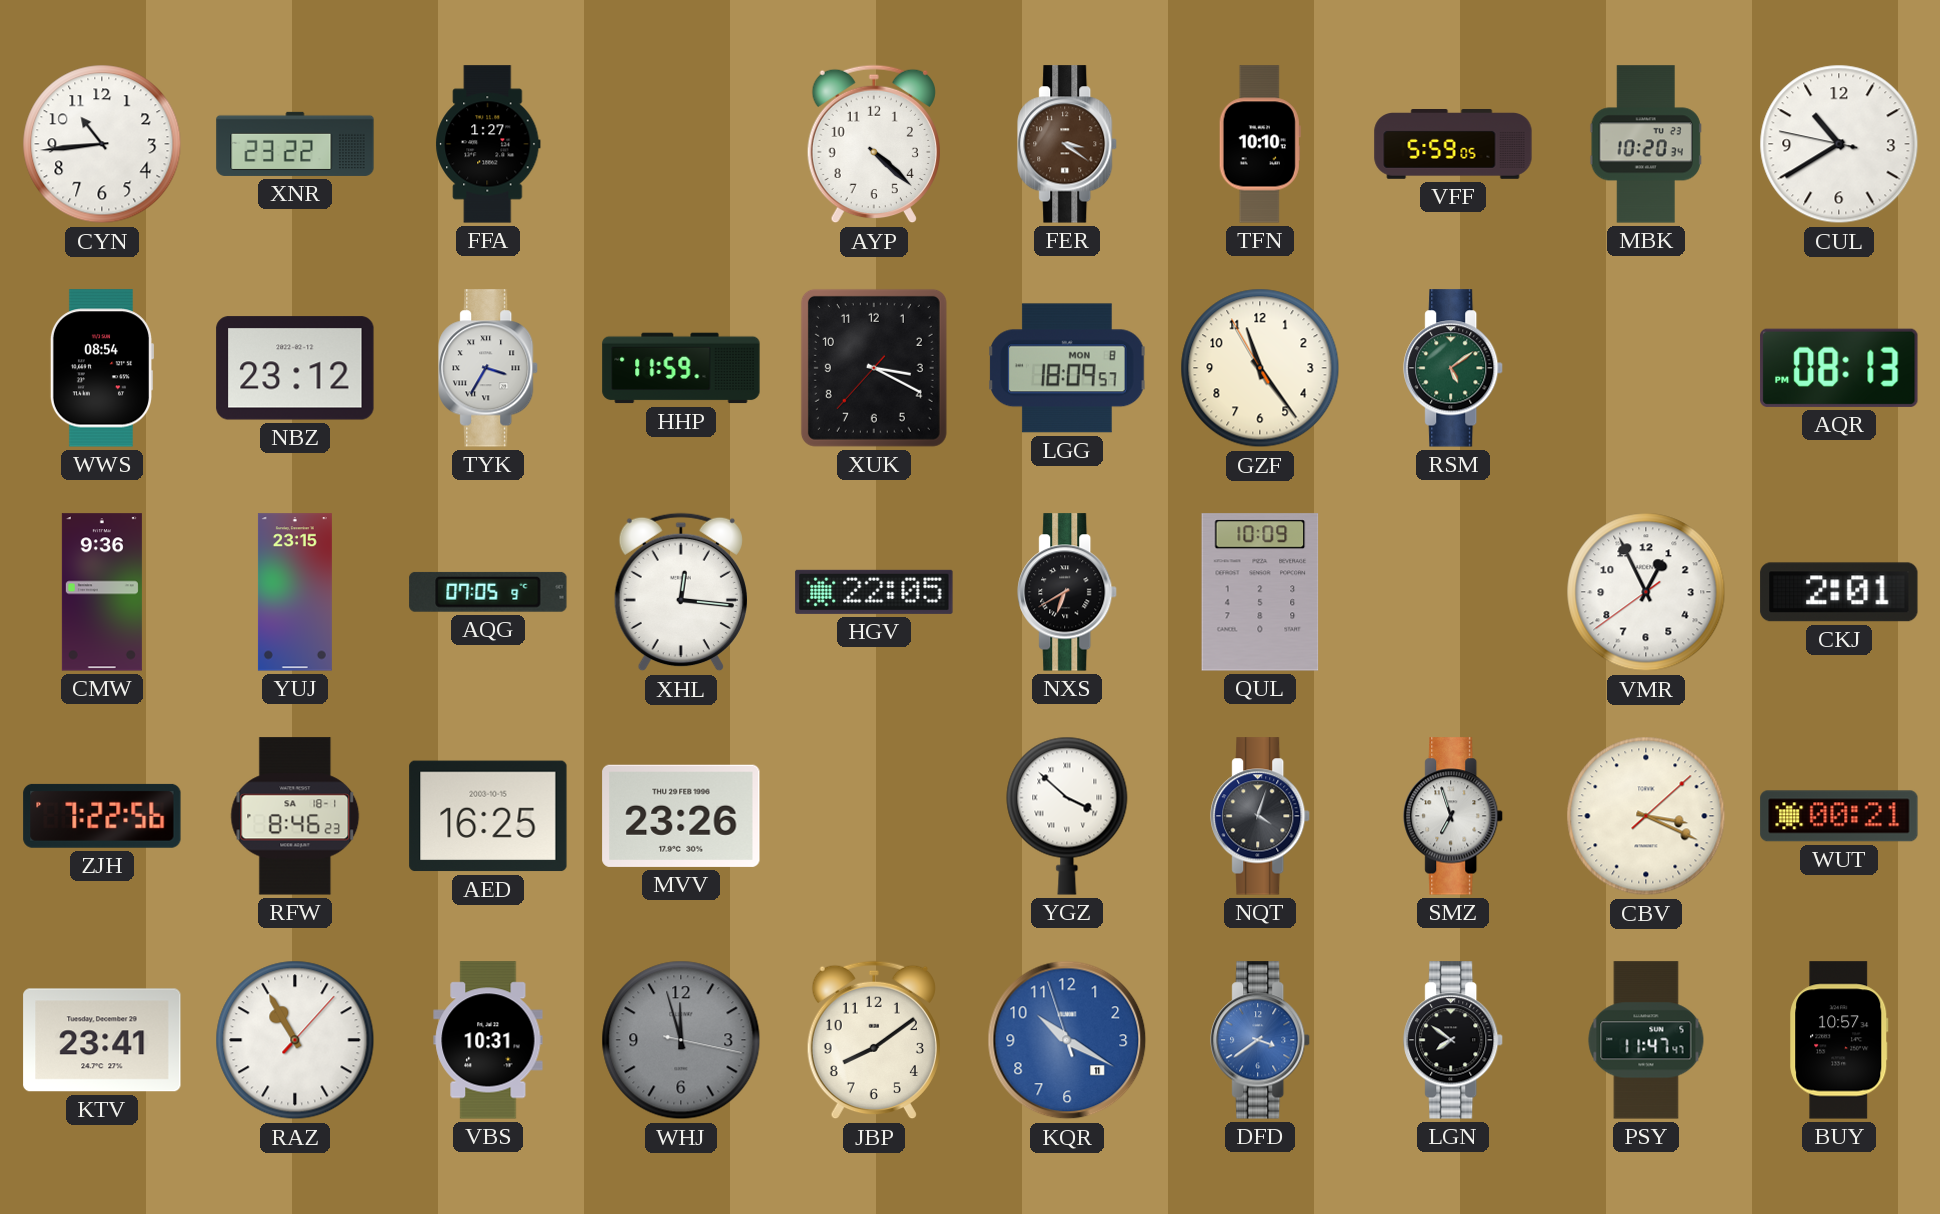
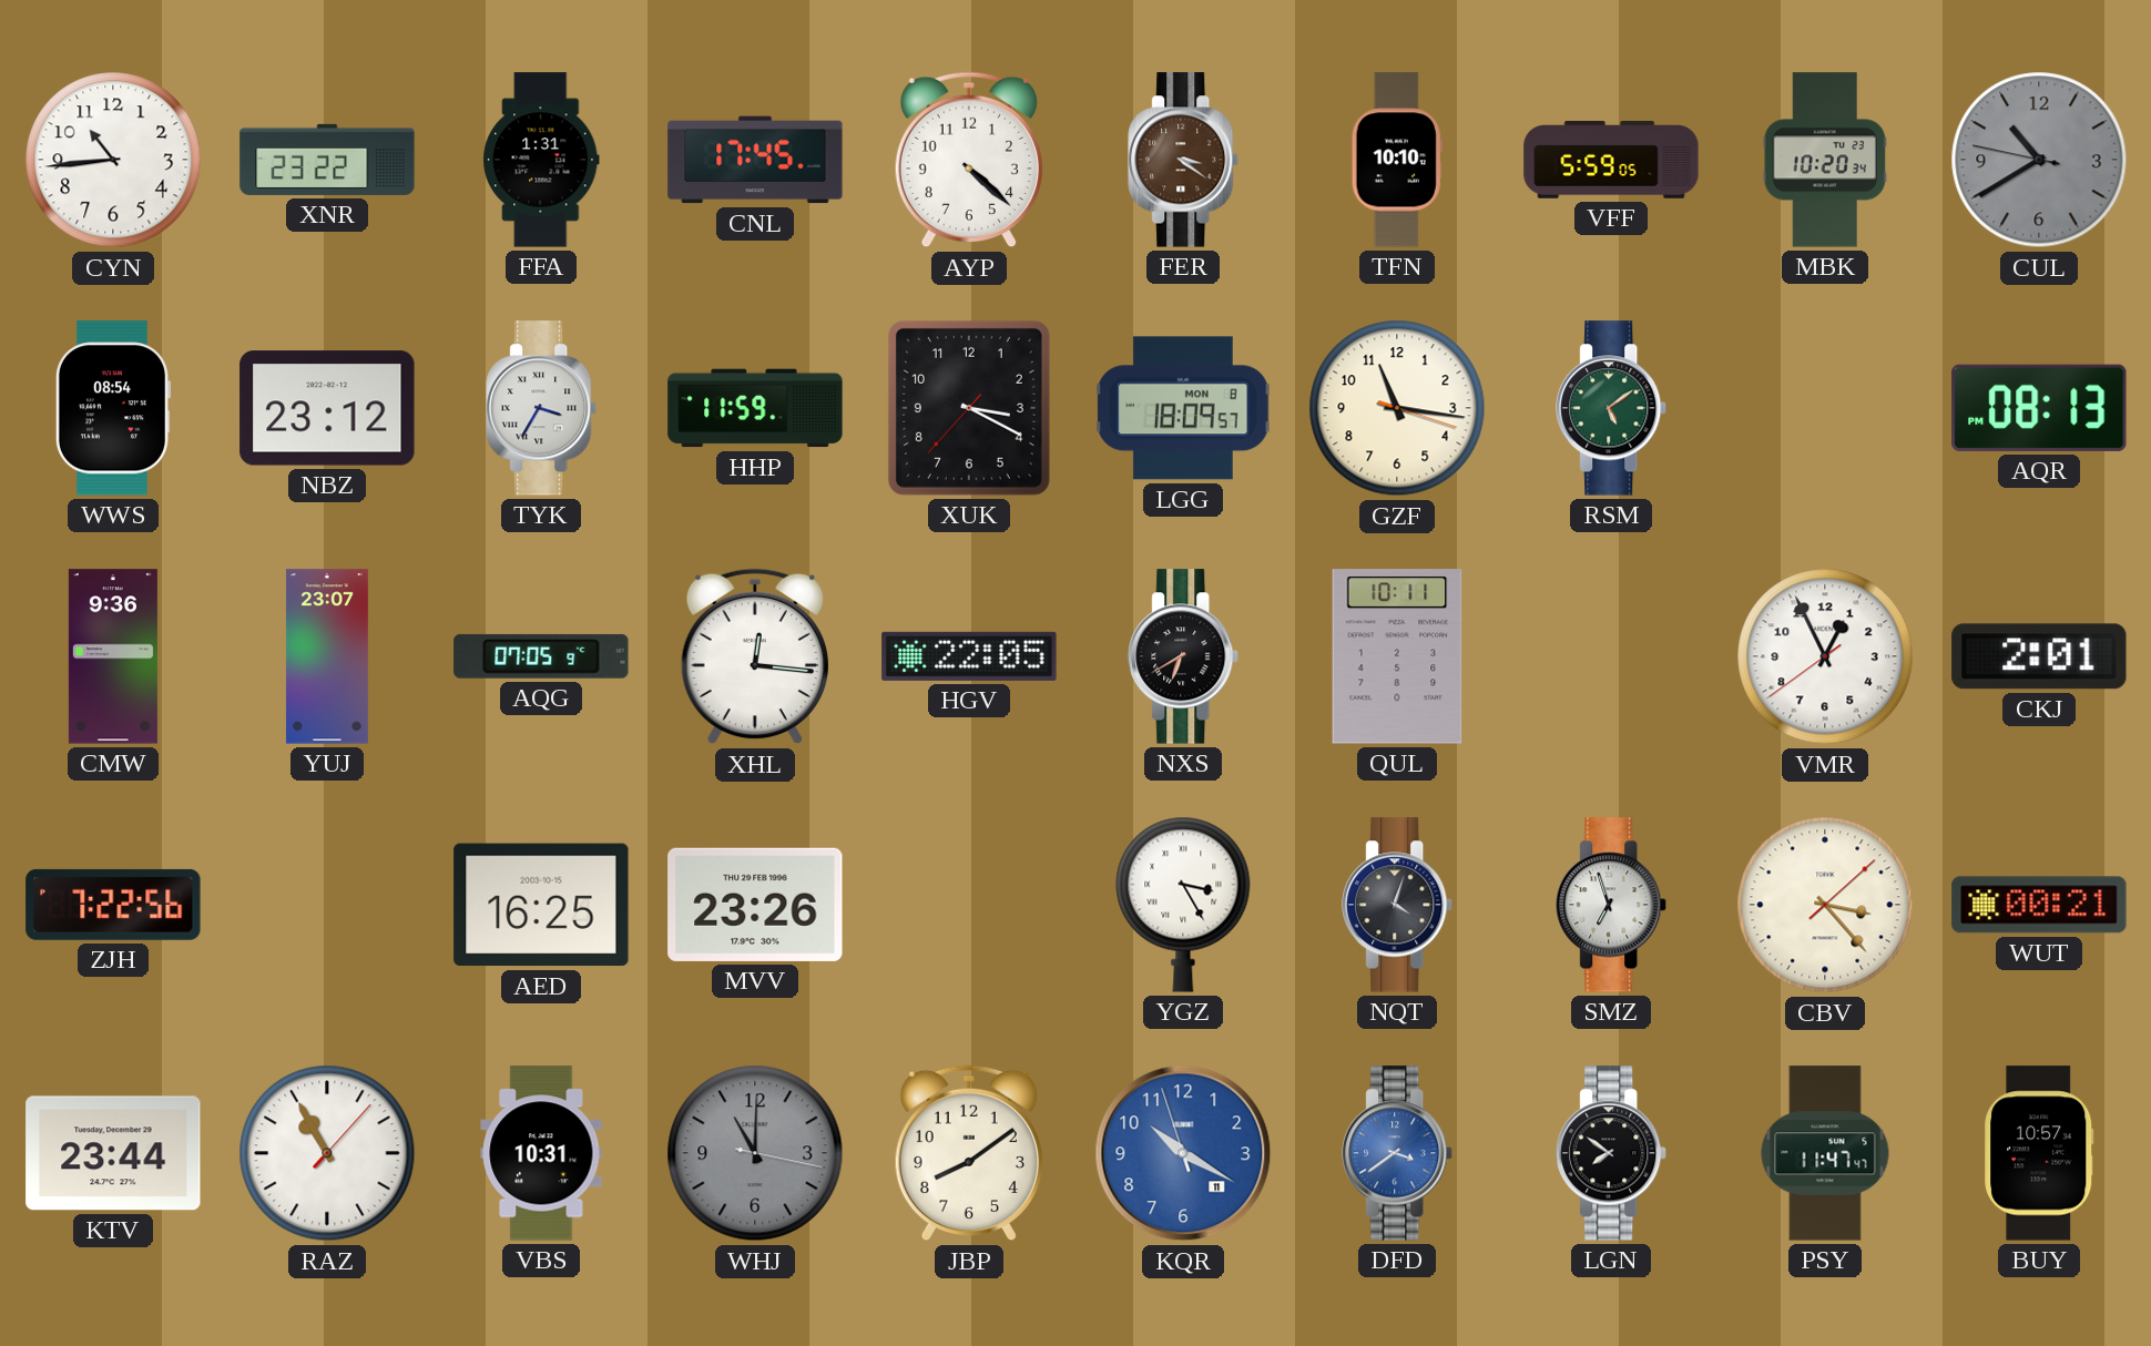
FFA: 1:27 -> 1:31 (541, 160)
CNL: none -> 17:45 (755, 160)
CUL dial: white -> grey (2039, 160)
GZF: 11:23 -> 11:16 (1397, 408)
YUJ: 23:15 -> 23:07 (327, 656)
QUL: 10:09 -> 10:11 (1397, 656)
RFW: 8:46 -> none (295, 816)
YGZ: 3:52 -> 3:25 (1183, 905)
CBV: 3:19 -> 3:23 (1825, 905)
KTV: 23:41 -> 23:44 (113, 1153)
WHJ: 11:57 -> 11:00 (755, 1153)
